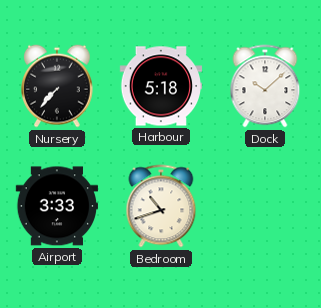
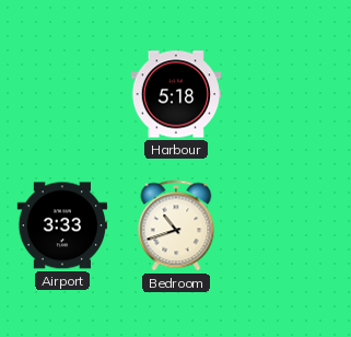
Nursery: 7:37 -> none (58, 86)
Dock: 10:08 -> none (265, 86)
